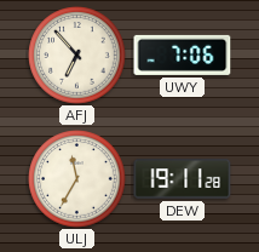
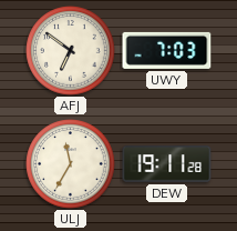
AFJ: 6:53 -> 6:51 (71, 51)
UWY: 7:06 -> 7:03 (167, 50)
